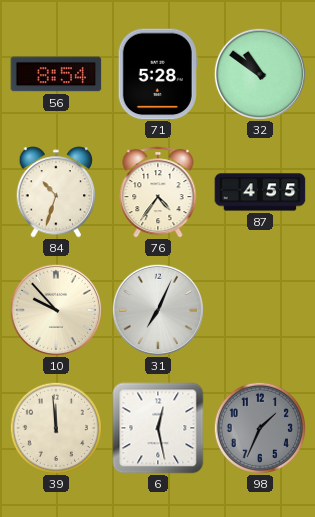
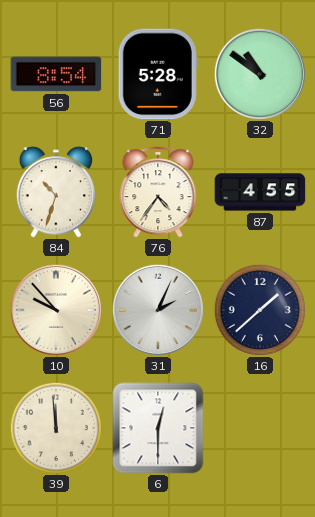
31: 7:04 -> 2:04 (158, 310)
16: none -> 1:38 (260, 310)
6: 12:28 -> 12:30 (158, 428)
98: 1:34 -> none (260, 428)
